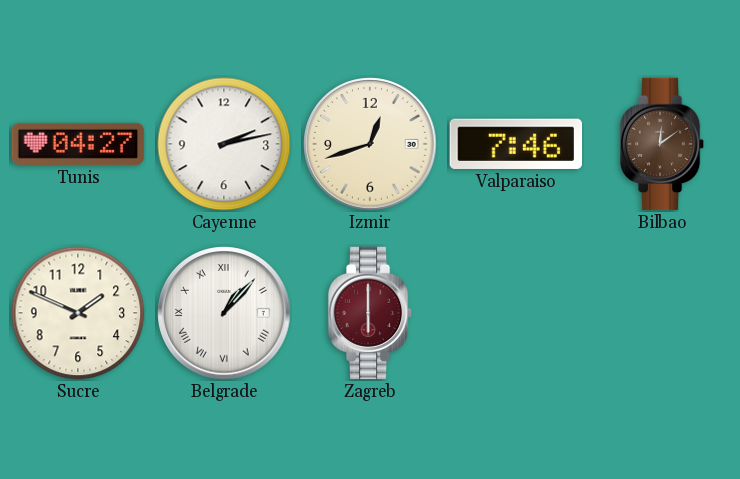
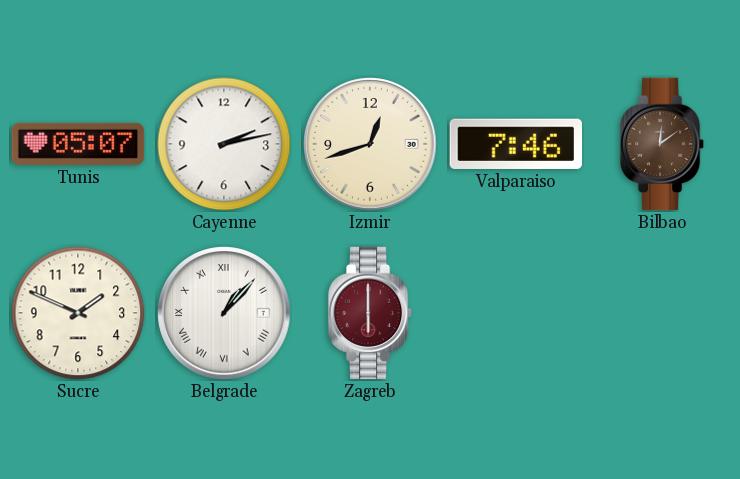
Tunis: 04:27 -> 05:07 (78, 144)
